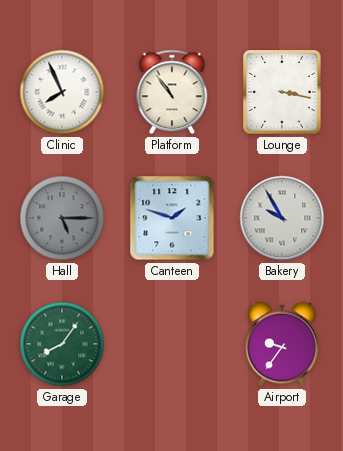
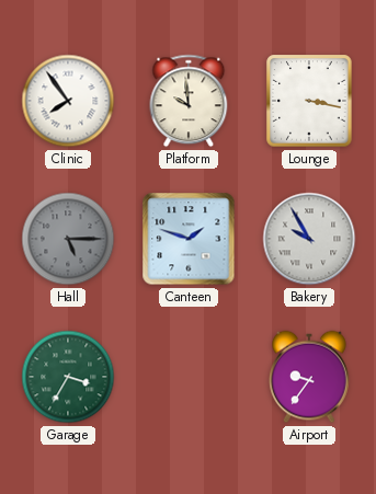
Clinic: 7:56 -> 7:54 (68, 101)
Platform: 10:54 -> 9:59 (189, 101)
Garage: 8:06 -> 3:35 (68, 377)
